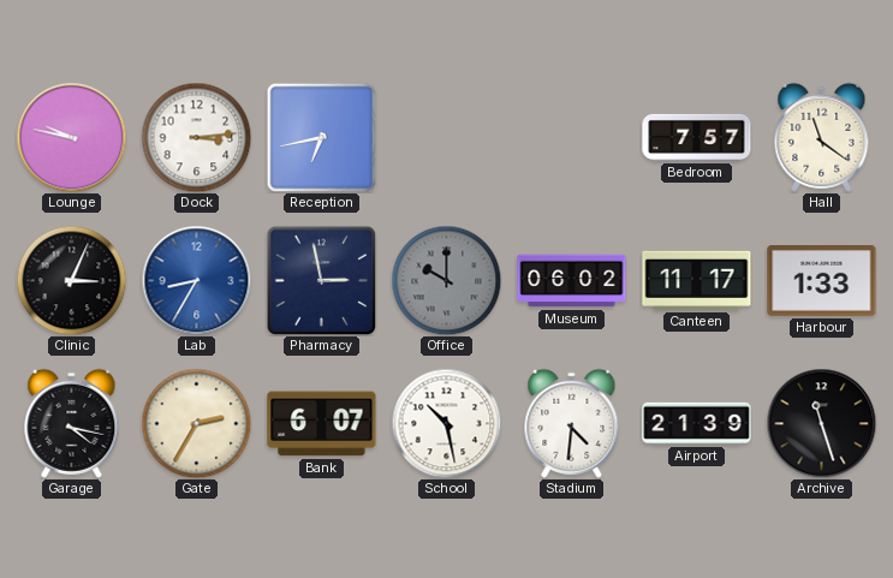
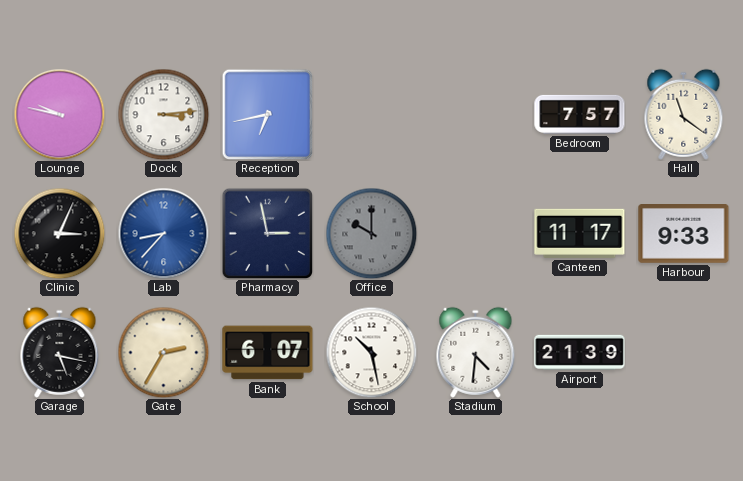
Lab: 8:35 -> 8:37 (163, 233)
Museum: 06:02 -> none (572, 281)
Harbour: 1:33 -> 9:33 (684, 234)
Garage: 4:17 -> 5:17 (60, 352)
Archive: 11:27 -> none (821, 423)
